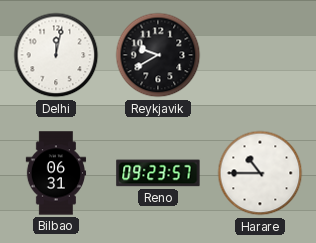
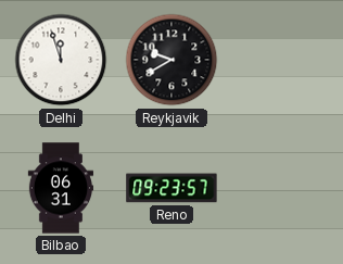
Delhi: 12:02 -> 11:57 (61, 60)
Harare: 10:45 -> none (260, 173)
